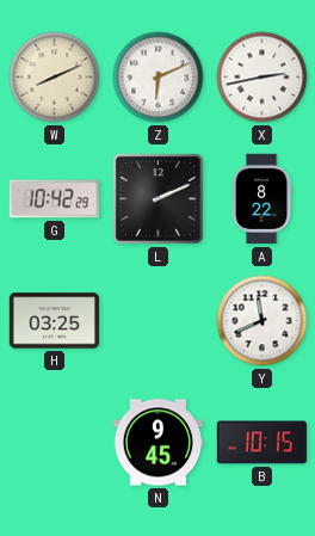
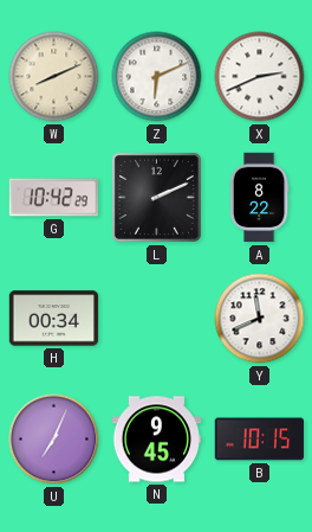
X: 2:43 -> 2:41 (260, 77)
H: 03:25 -> 00:34 (54, 319)
U: none -> 7:04 (54, 440)
